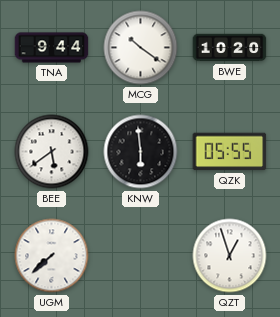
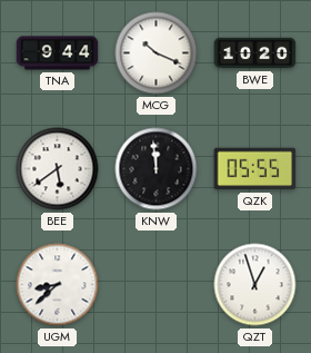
MCG: 10:21 -> 10:19 (157, 53)
KNW: 5:59 -> 11:59 (157, 169)
UGM: 7:38 -> 8:38 (58, 285)
